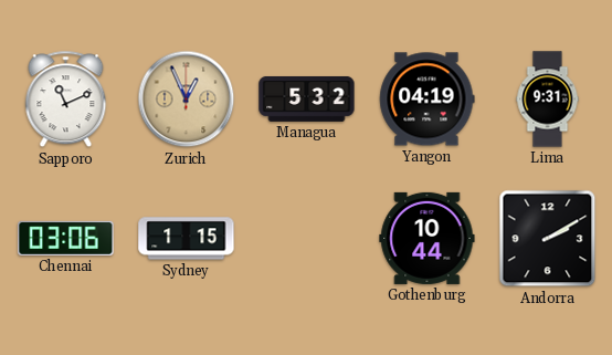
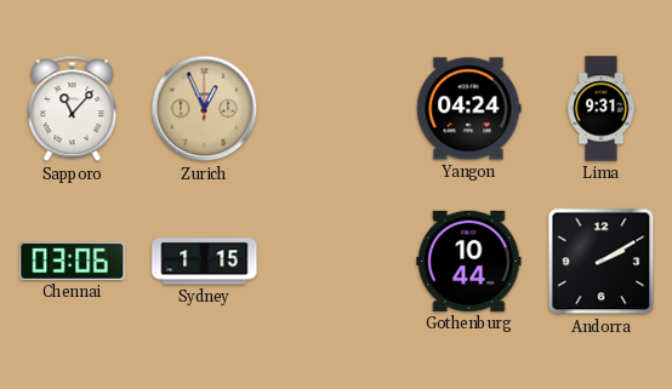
Sapporo: 11:11 -> 11:07 (73, 109)
Managua: 5:32 -> none (307, 98)
Yangon: 04:19 -> 04:24 (469, 109)
